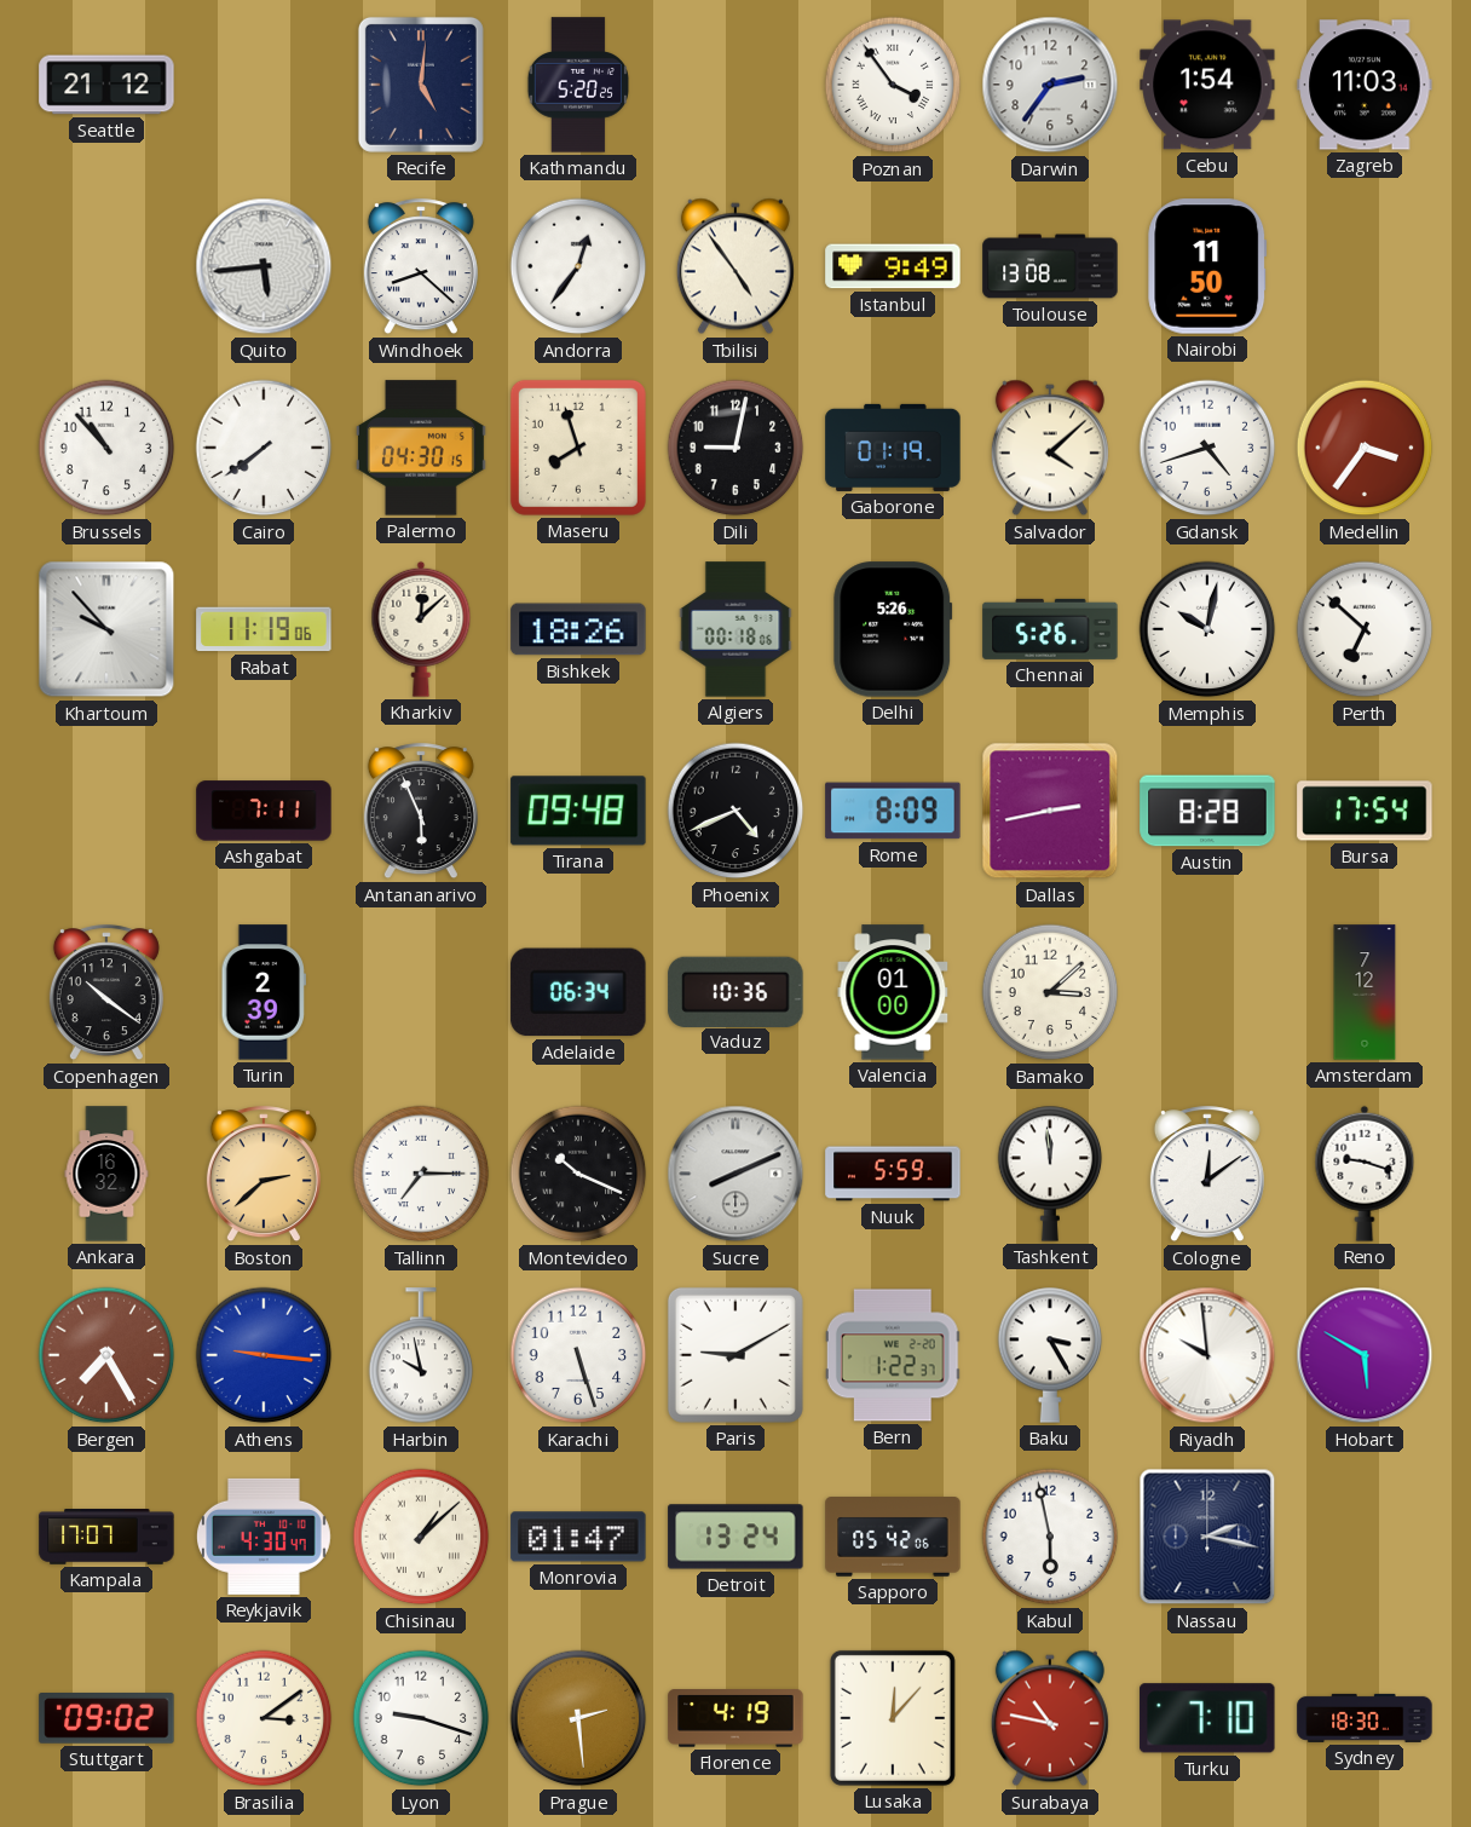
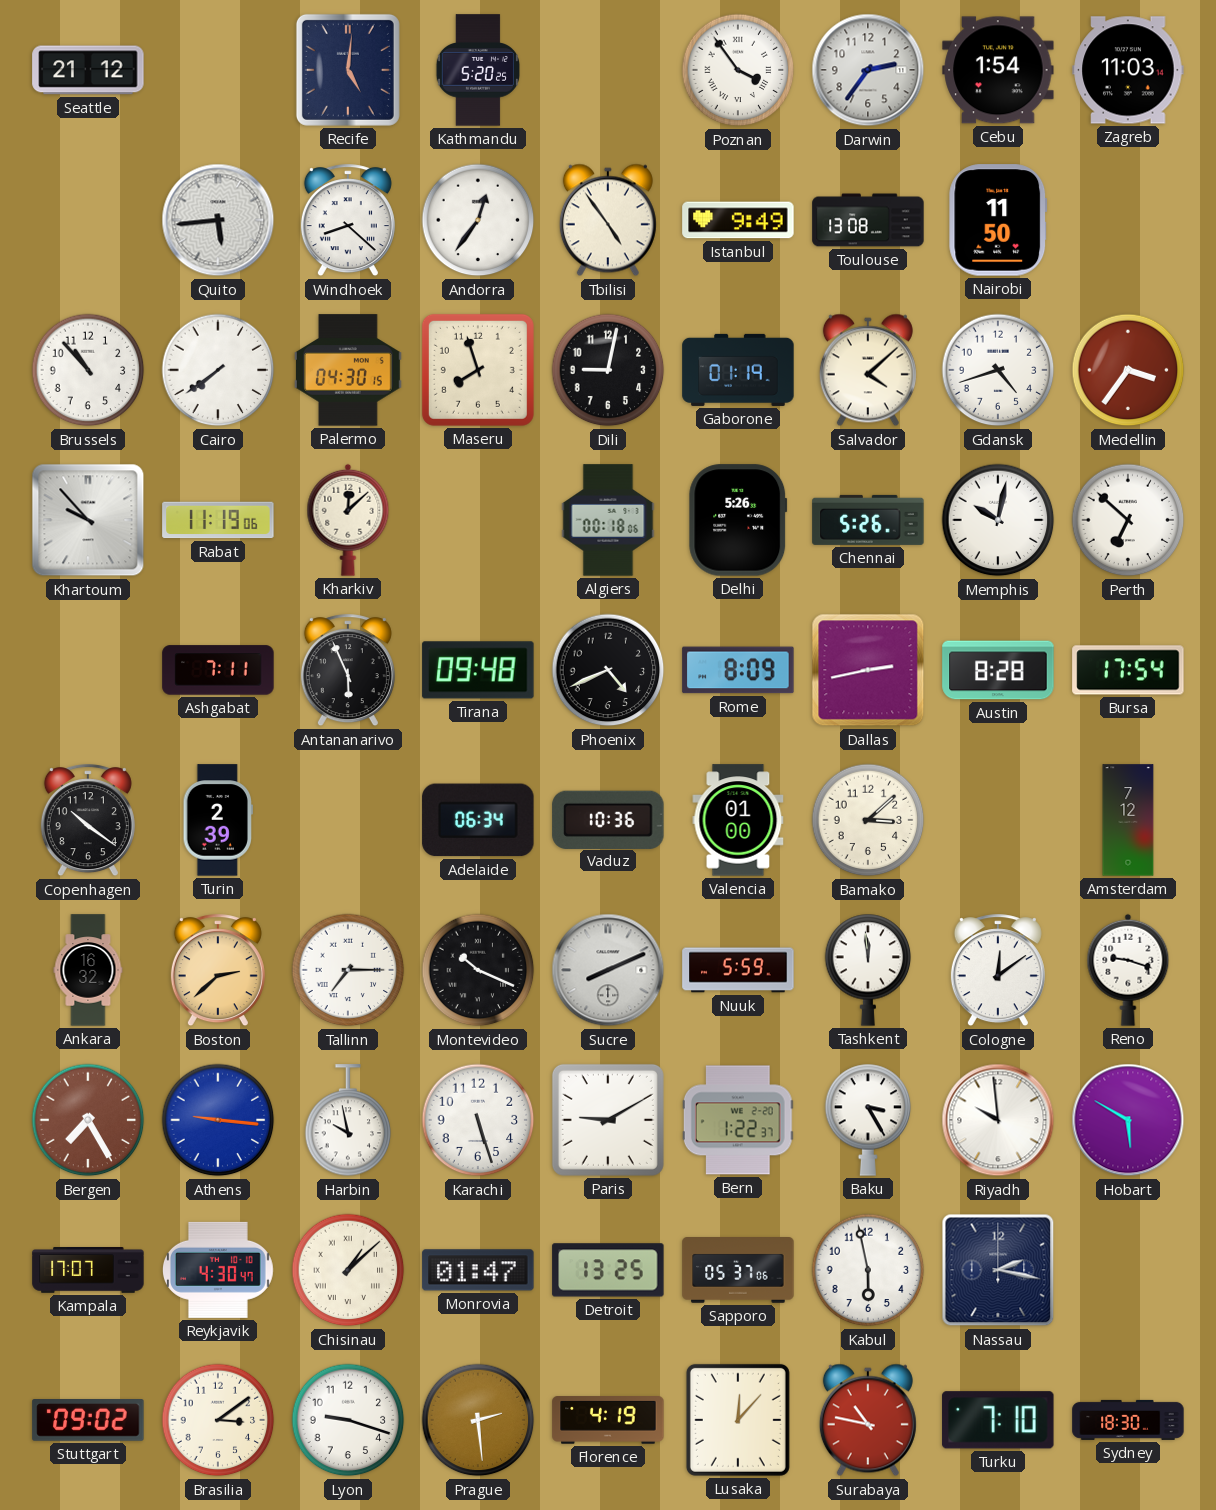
Bishkek: 18:26 -> none (578, 629)
Detroit: 13:24 -> 13:25 (608, 1270)
Sapporo: 05:42 -> 05:37 (738, 1271)
